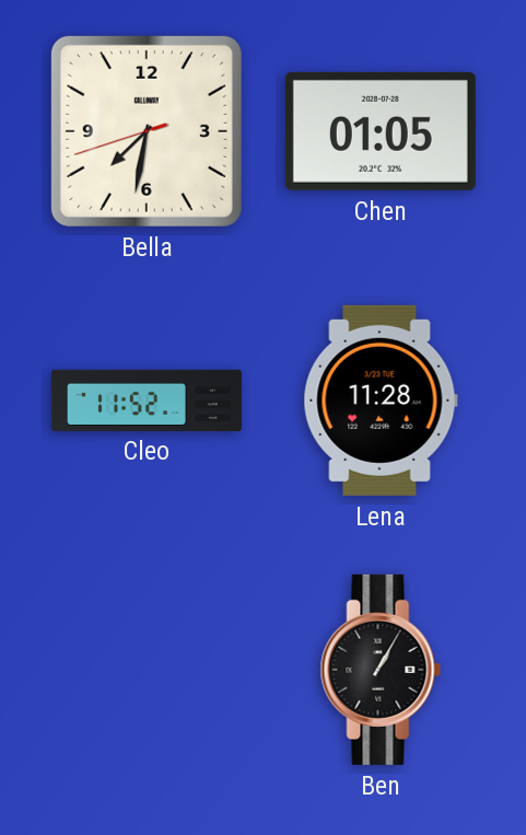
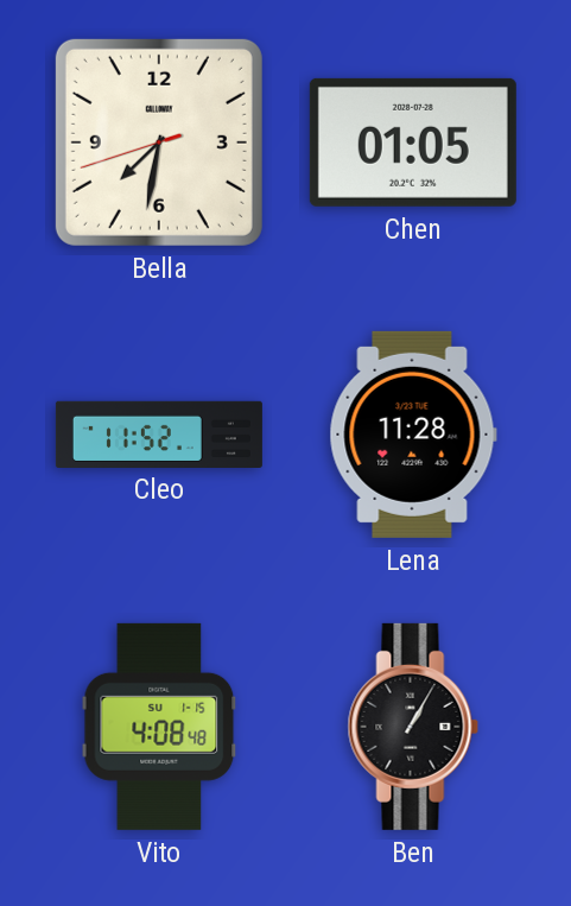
Vito: none -> 4:08 (159, 727)
